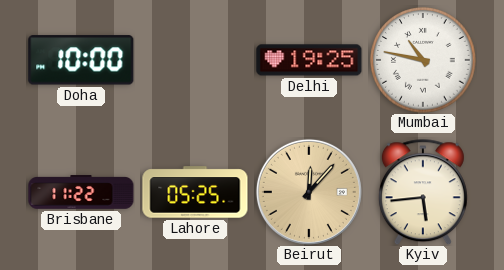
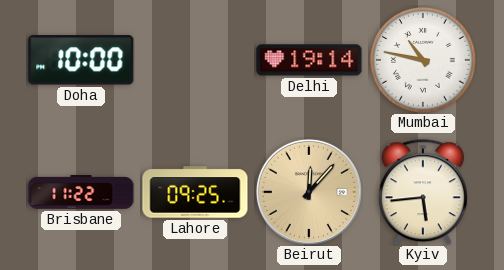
Delhi: 19:25 -> 19:14 (309, 60)
Lahore: 05:25 -> 09:25 (195, 192)
